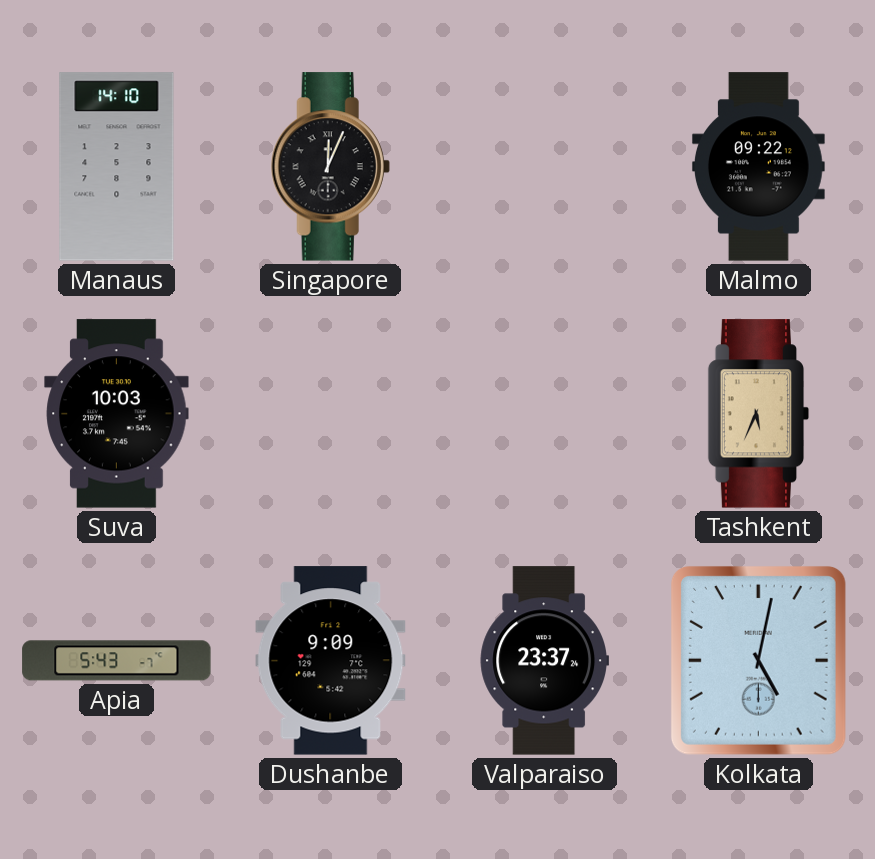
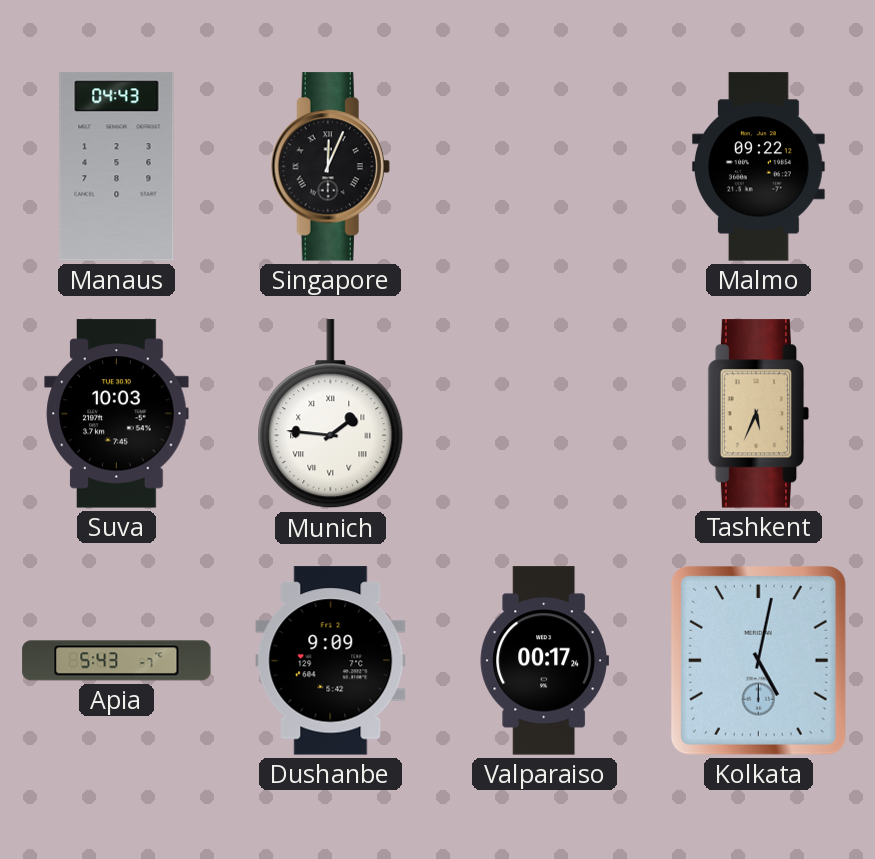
Manaus: 14:10 -> 04:43 (117, 167)
Munich: none -> 1:46 (331, 414)
Valparaiso: 23:37 -> 00:17 (544, 661)
